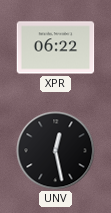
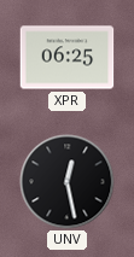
XPR: 06:22 -> 06:25 (68, 58)
